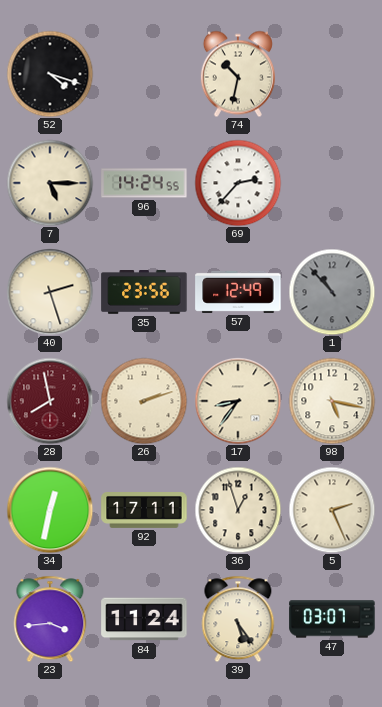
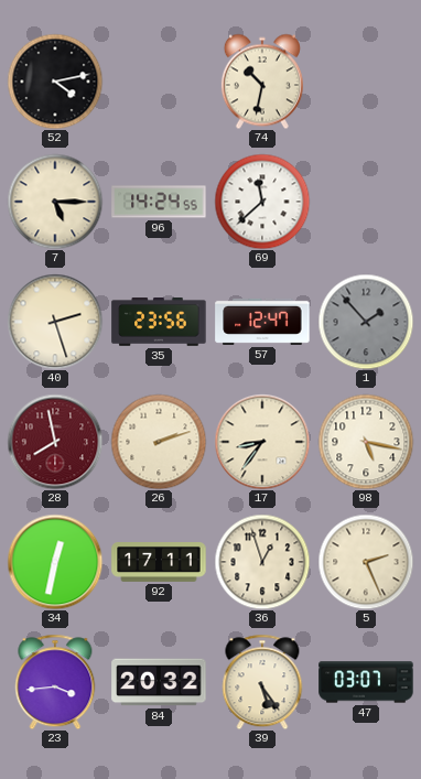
52: 4:18 -> 4:13 (55, 82)
69: 2:37 -> 11:38 (262, 202)
57: 12:49 -> 12:47 (262, 322)
1: 10:53 -> 1:53 (366, 322)
84: 11:24 -> 20:32 (159, 682)
